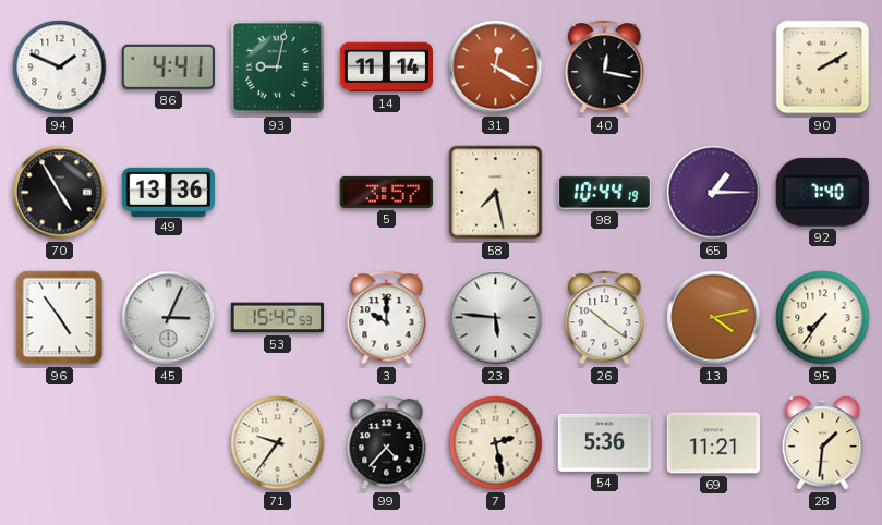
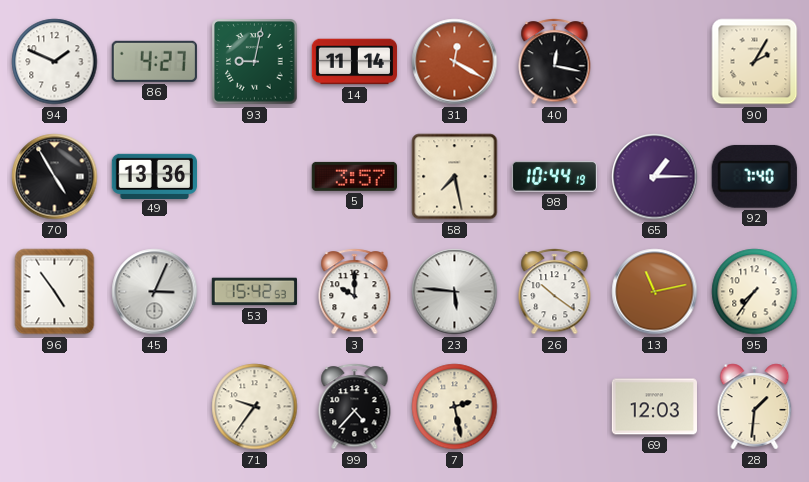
86: 4:41 -> 4:27 (154, 61)
90: 2:10 -> 2:05 (755, 62)
13: 4:13 -> 11:13 (655, 292)
54: 5:36 -> none (604, 442)
69: 11:21 -> 12:03 (654, 407)
